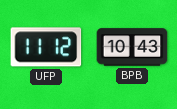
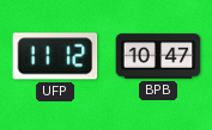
BPB: 10:43 -> 10:47 (158, 56)
